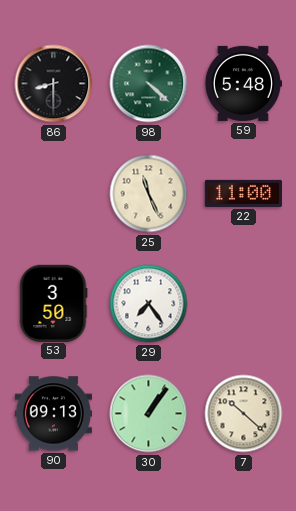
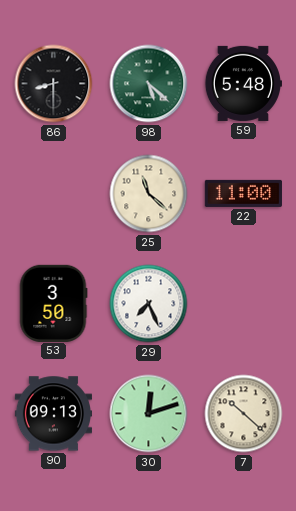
98: 4:22 -> 5:22 (149, 84)
25: 11:26 -> 11:22 (149, 194)
29: 7:24 -> 7:26 (149, 304)
30: 1:06 -> 12:12 (149, 414)
